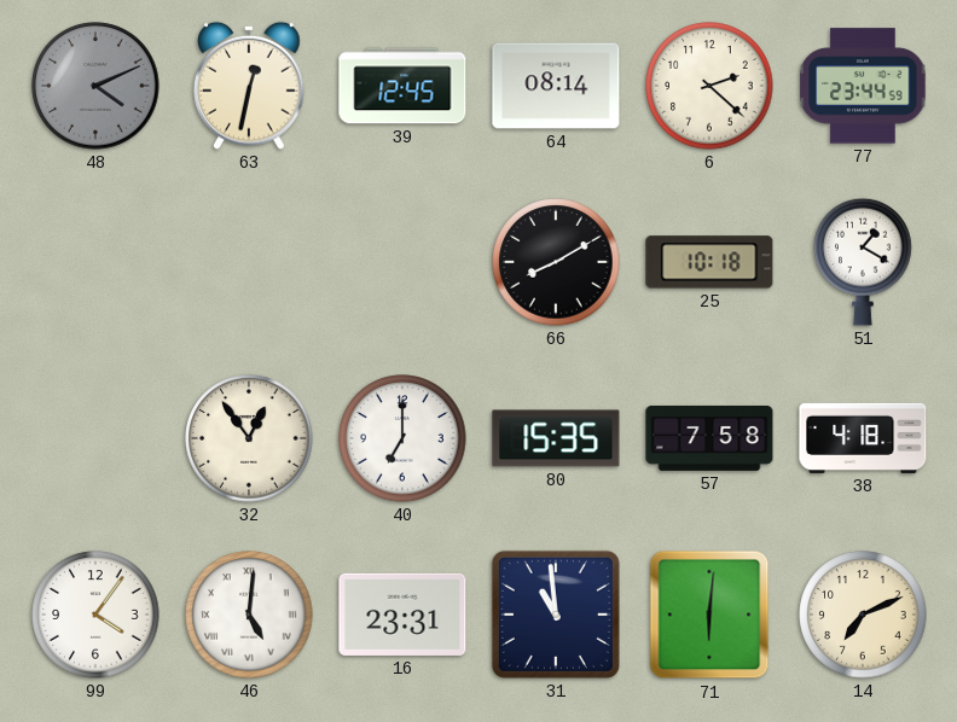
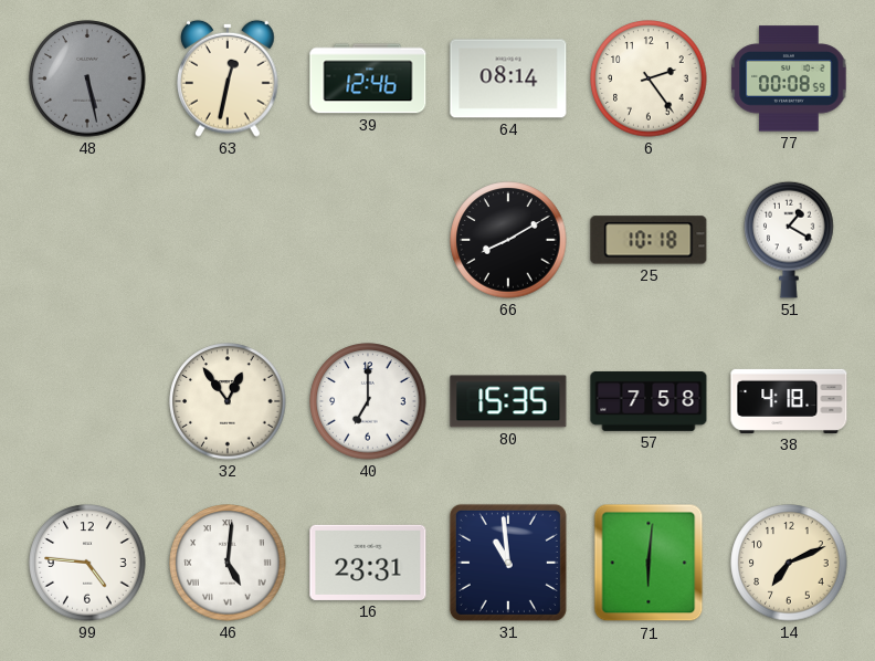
48: 4:11 -> 5:28 (87, 78)
39: 12:45 -> 12:46 (368, 78)
6: 2:22 -> 2:24 (649, 78)
77: 23:44 -> 00:08 (789, 78)
99: 4:06 -> 4:46 (87, 563)
